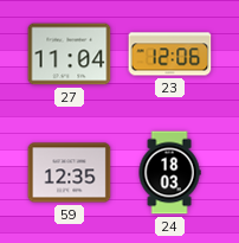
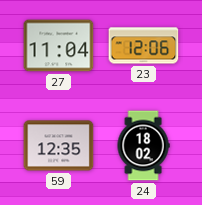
24: 18:03 -> 18:02 (143, 146)
